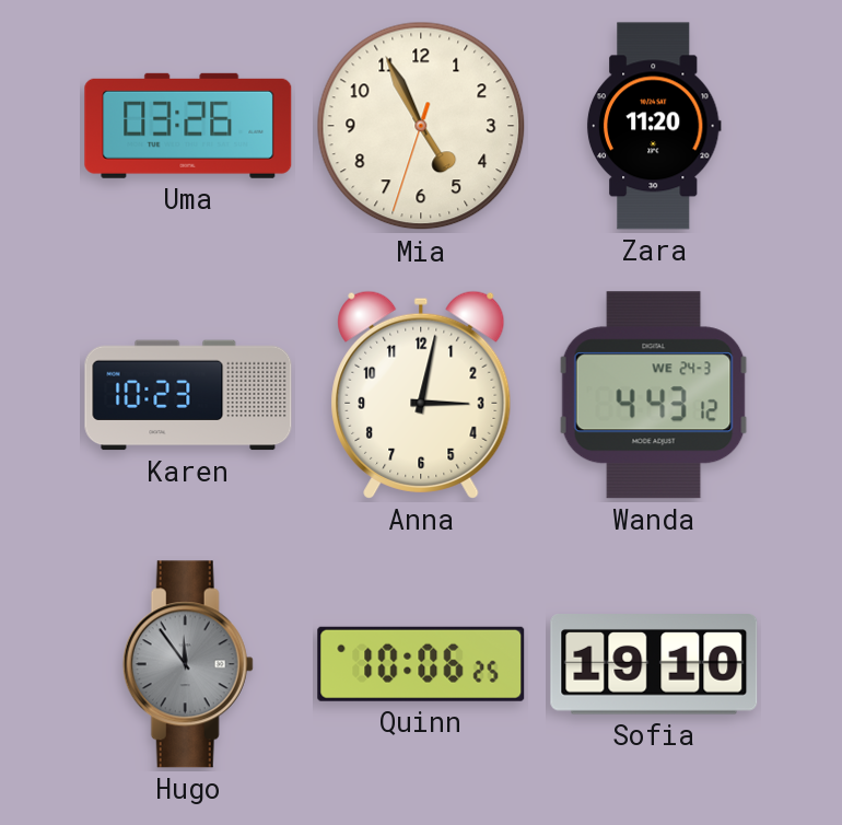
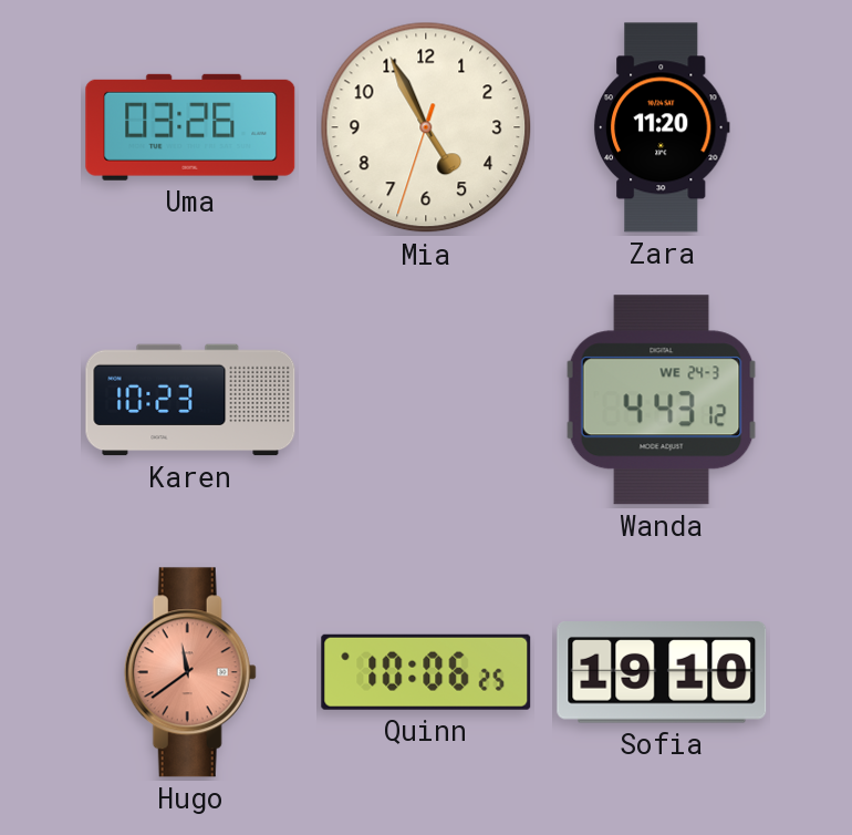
Anna: 3:02 -> none (421, 395)
Hugo: 11:54 -> 11:39 (190, 672)
Hugo dial: grey -> salmon (190, 672)
